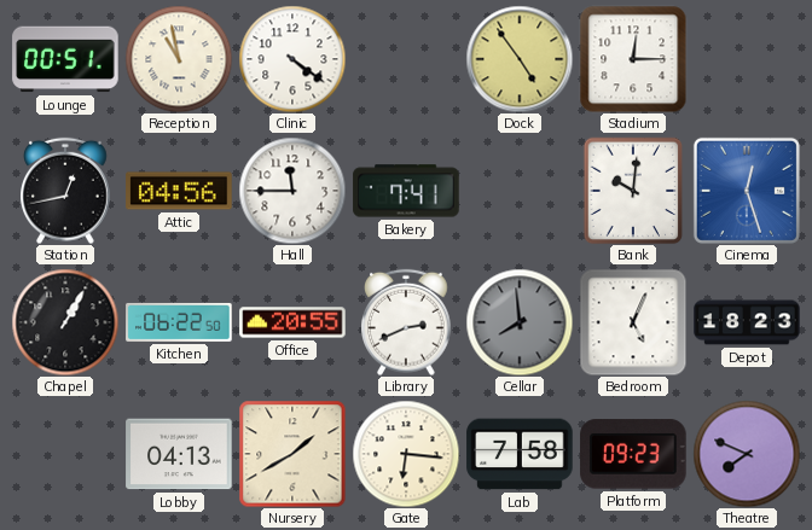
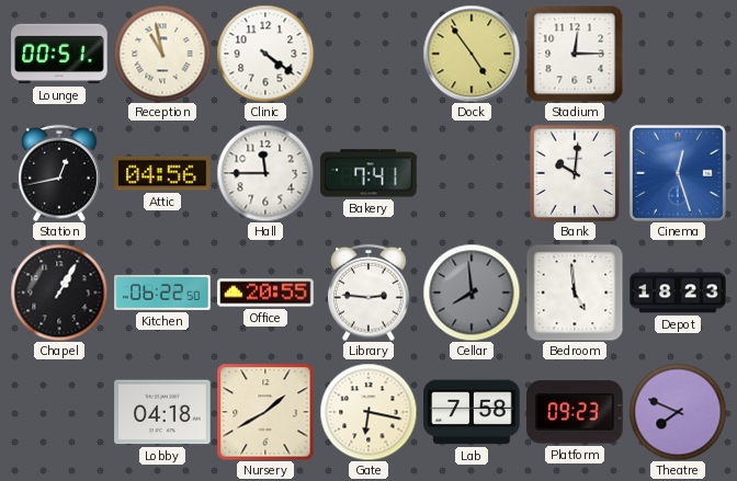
Library: 2:41 -> 2:46 (370, 293)
Bedroom: 5:04 -> 4:59 (575, 293)
Lobby: 04:13 -> 04:18 (162, 412)
Gate: 6:16 -> 6:17 (368, 412)
